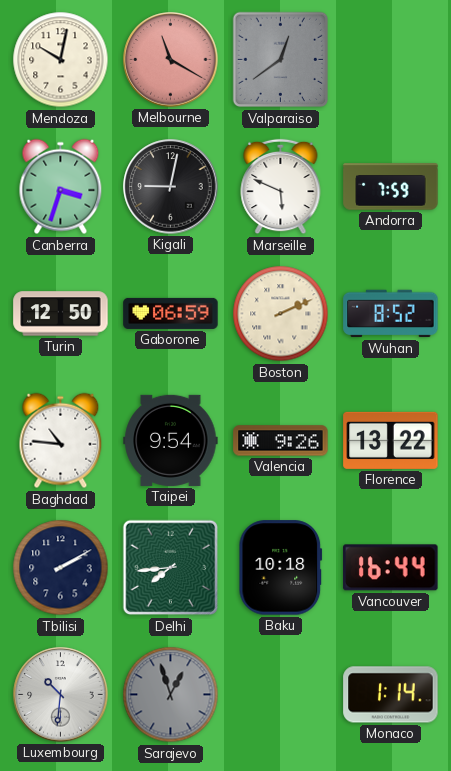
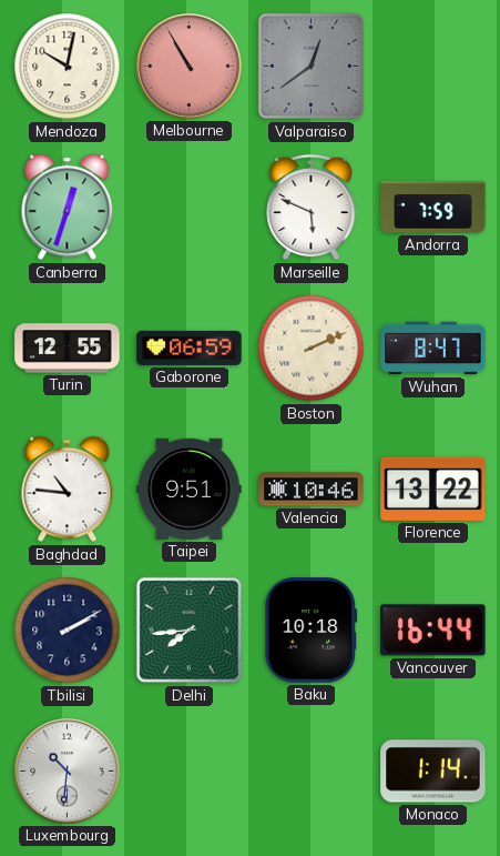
Melbourne: 11:20 -> 10:55 (190, 67)
Canberra: 3:33 -> 12:33 (68, 208)
Kigali: 9:02 -> none (171, 187)
Turin: 12:50 -> 12:55 (68, 349)
Wuhan: 8:52 -> 8:47 (433, 349)
Taipei: 9:54 -> 9:51 (190, 489)
Valencia: 9:26 -> 10:46 (312, 490)
Sarajevo: 12:57 -> none (171, 695)
